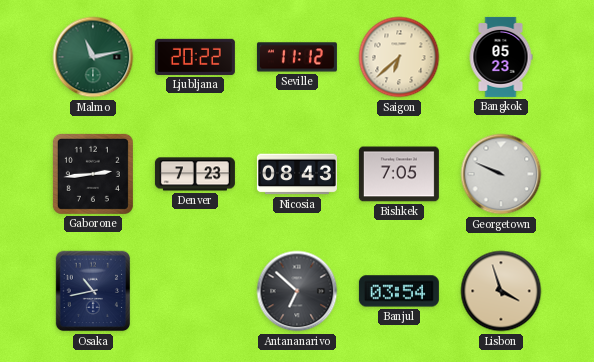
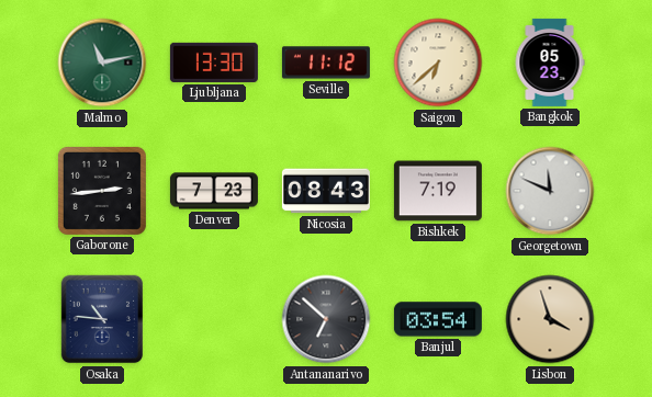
Ljubljana: 20:22 -> 13:30 (214, 63)
Bishkek: 7:05 -> 7:19 (438, 191)
Georgetown: 9:49 -> 11:49 (550, 191)
Osaka: 10:43 -> 10:46 (102, 319)
